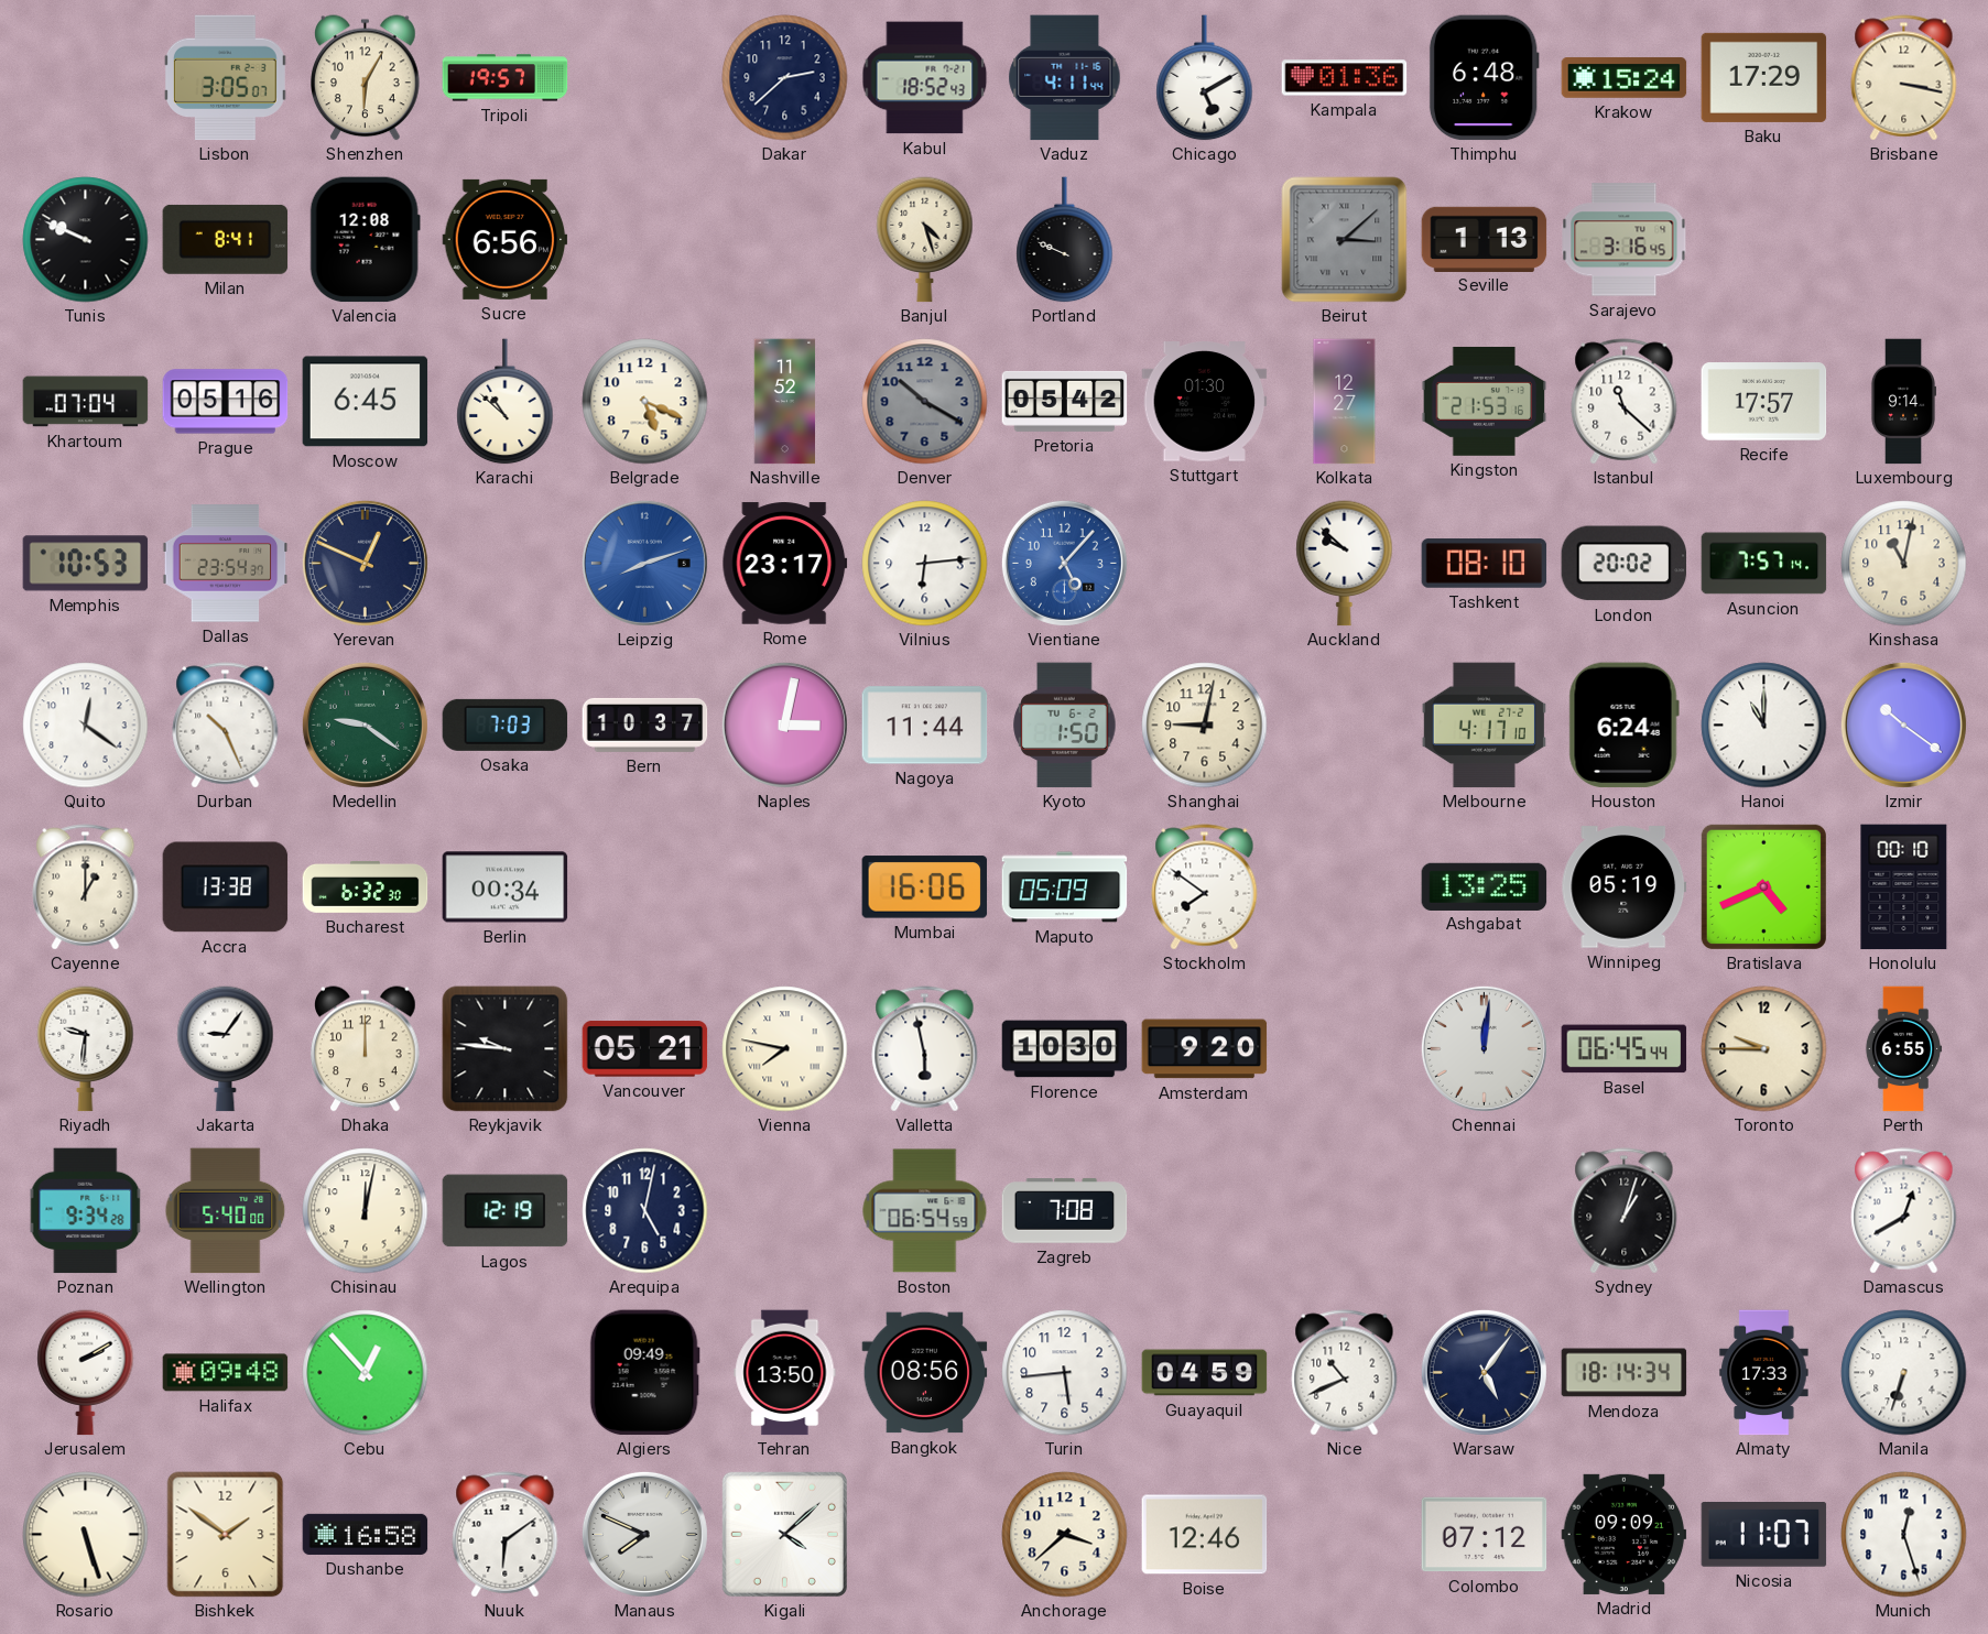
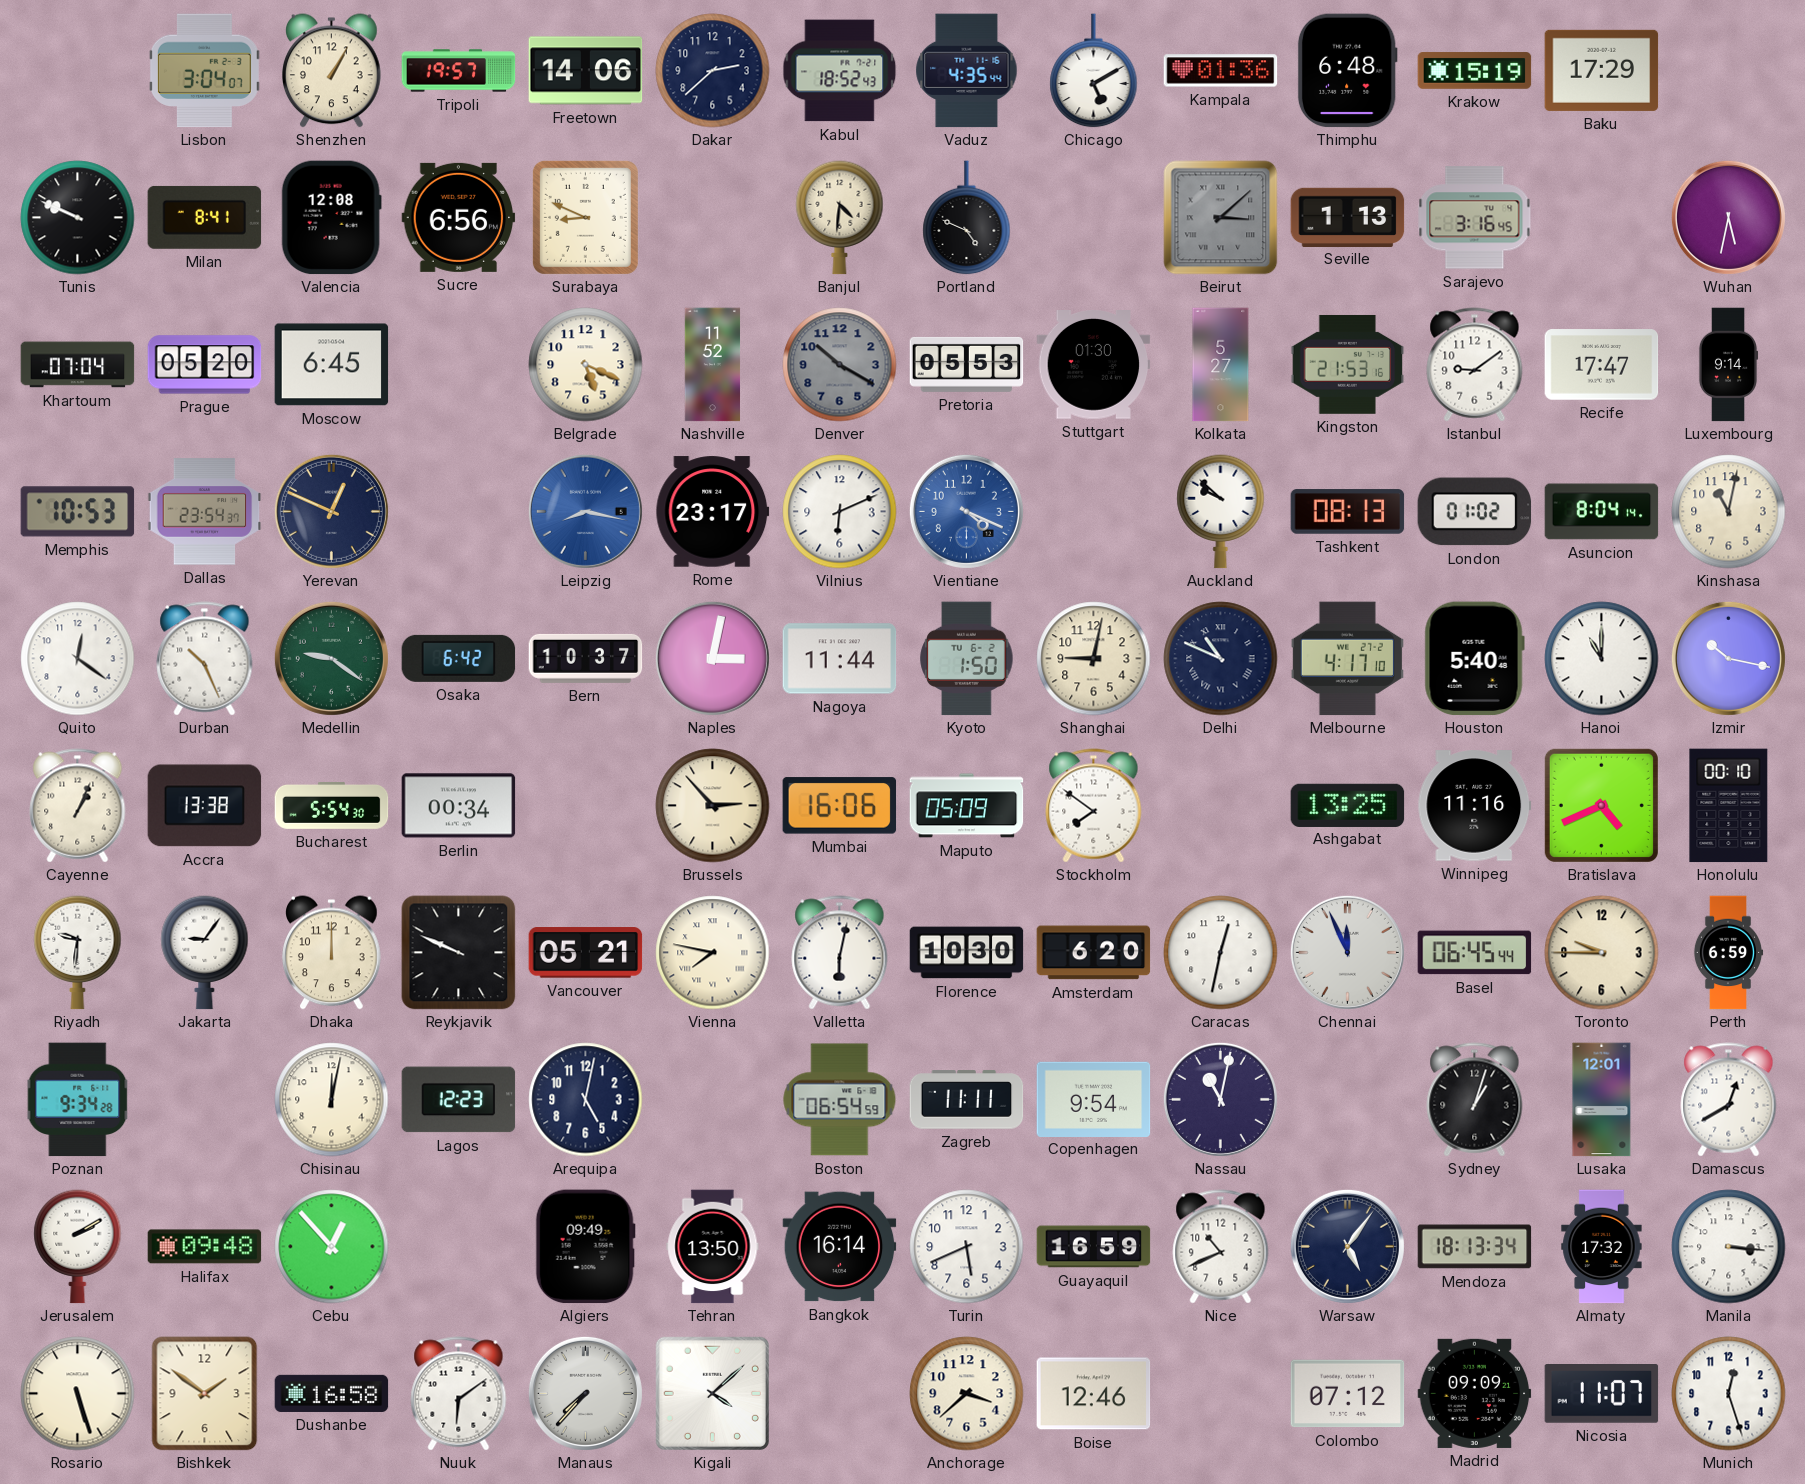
Lisbon: 3:05 -> 3:04 (204, 71)
Shenzhen: 6:05 -> 1:05 (332, 71)
Freetown: none -> 14:06 (586, 71)
Vaduz: 4:11 -> 4:35 (967, 71)
Krakow: 15:24 -> 15:19 (1475, 71)
Brisbane: 3:17 -> none (1904, 78)
Surabaya: none -> 8:49 (585, 217)
Banjul: 4:27 -> 4:31 (840, 218)
Portland: 9:49 -> 4:49 (967, 218)
Wuhan: none -> 5:32 (1728, 217)
Prague: 05:16 -> 05:20 (205, 365)
Karachi: 10:52 -> none (506, 402)
Pretoria: 05:42 -> 05:53 (967, 364)
Kolkata: 12:27 -> 5:27 (1221, 365)
Istanbul: 11:22 -> 9:09 (1475, 365)
Recife: 17:57 -> 17:47 (1602, 365)
Leipzig: 8:12 -> 8:17 (585, 511)
Vilnius: 6:14 -> 6:11 (840, 512)
Vientiane: 5:07 -> 4:19 (966, 511)
Tashkent: 08:10 -> 08:13 (1348, 512)
London: 20:02 -> 01:02 (1475, 512)
Asuncion: 7:57 -> 8:04 (1602, 512)
Osaka: 7:03 -> 6:42 (459, 658)
Delhi: none -> 10:49 (1221, 659)
Houston: 6:24 -> 5:40 (1474, 659)
Izmir: 10:21 -> 10:17 (1728, 658)
Cayenne: 1:00 -> 1:04 (78, 806)
Bucharest: 6:32 -> 5:54 (332, 805)
Brussels: none -> 2:53 (713, 806)
Winnipeg: 05:19 -> 11:16 (1475, 806)
Reykjavik: 9:46 -> 9:49 (459, 953)
Valletta: 5:58 -> 6:02 (840, 953)
Amsterdam: 9:20 -> 6:20 (1094, 953)
Caracas: none -> 12:32 (1221, 953)
Chennai: 12:01 -> 11:56 (1347, 952)
Perth: 6:55 -> 6:59 (1728, 953)
Wellington: 5:40 -> none (226, 1211)
Lagos: 12:19 -> 12:23 (459, 1100)
Zagreb: 7:08 -> 11:11 (967, 1100)
Copenhagen: none -> 9:54 (1094, 1099)
Nassau: none -> 11:02 (1220, 1099)
Lusaka: none -> 12:01 (1602, 1100)
Bangkok: 08:56 -> 16:14 (840, 1247)
Turin: 5:44 -> 5:41 (967, 1247)
Guayaquil: 04:59 -> 16:59 (1094, 1247)
Mendoza: 18:14 -> 18:13 (1475, 1247)
Almaty: 17:33 -> 17:32 (1602, 1247)
Manila: 6:33 -> 3:16 (1729, 1247)
Manaus: 7:49 -> 7:37 (585, 1393)
